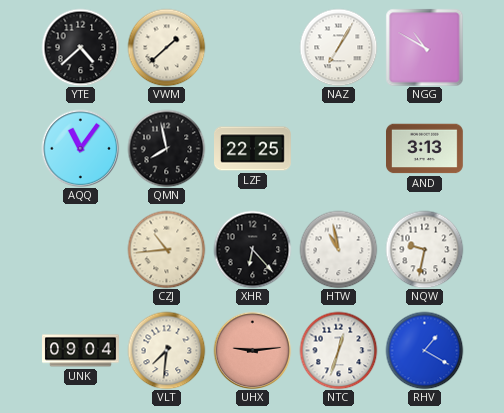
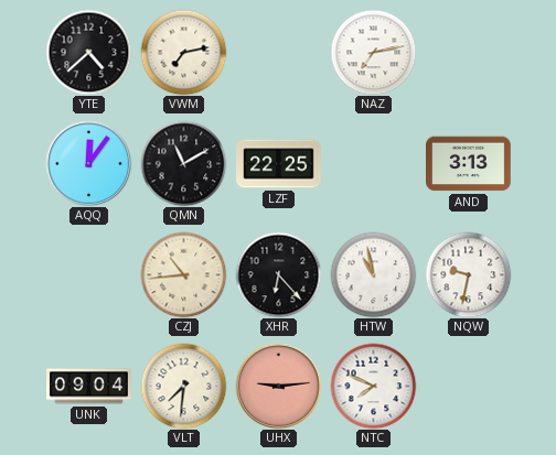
VWM: 1:38 -> 7:13 (183, 52)
NAZ: 7:05 -> 7:13 (373, 52)
NGG: 10:50 -> none (424, 47)
AQQ: 11:06 -> 12:06 (88, 163)
QMN: 7:58 -> 11:10 (183, 163)
NTC: 12:33 -> 7:49 (373, 386)
RHV: 1:20 -> none (424, 350)
